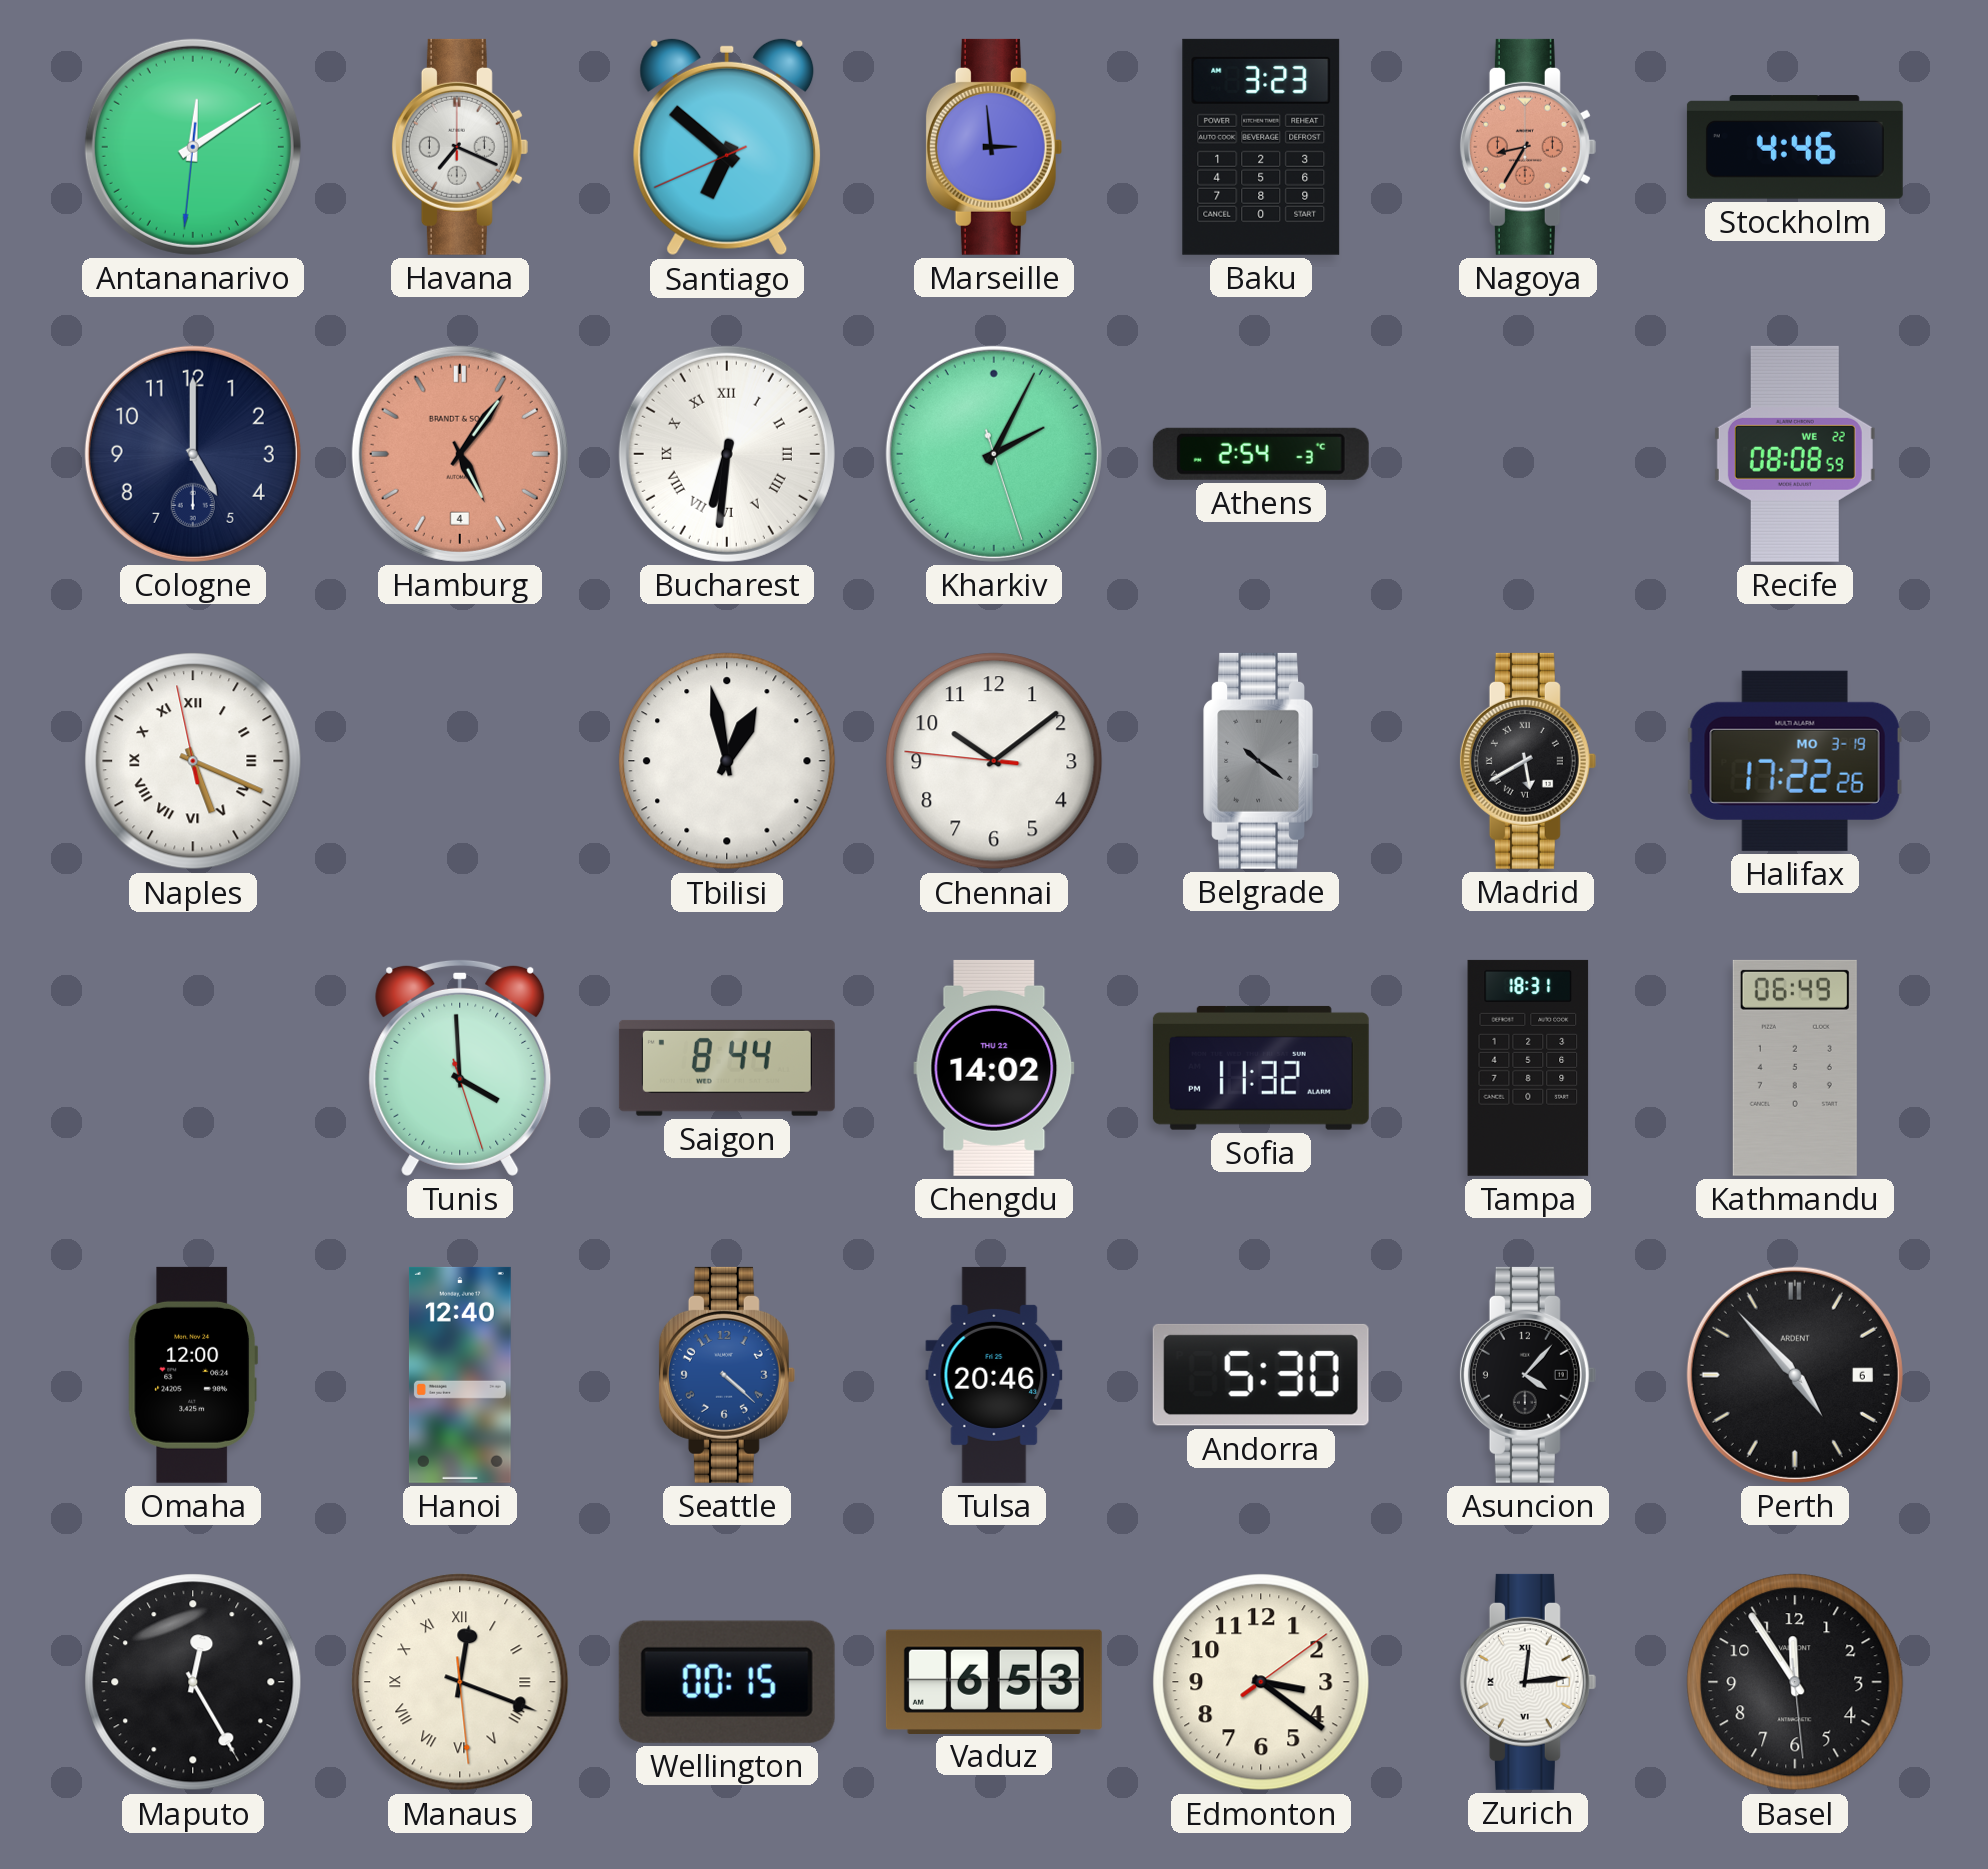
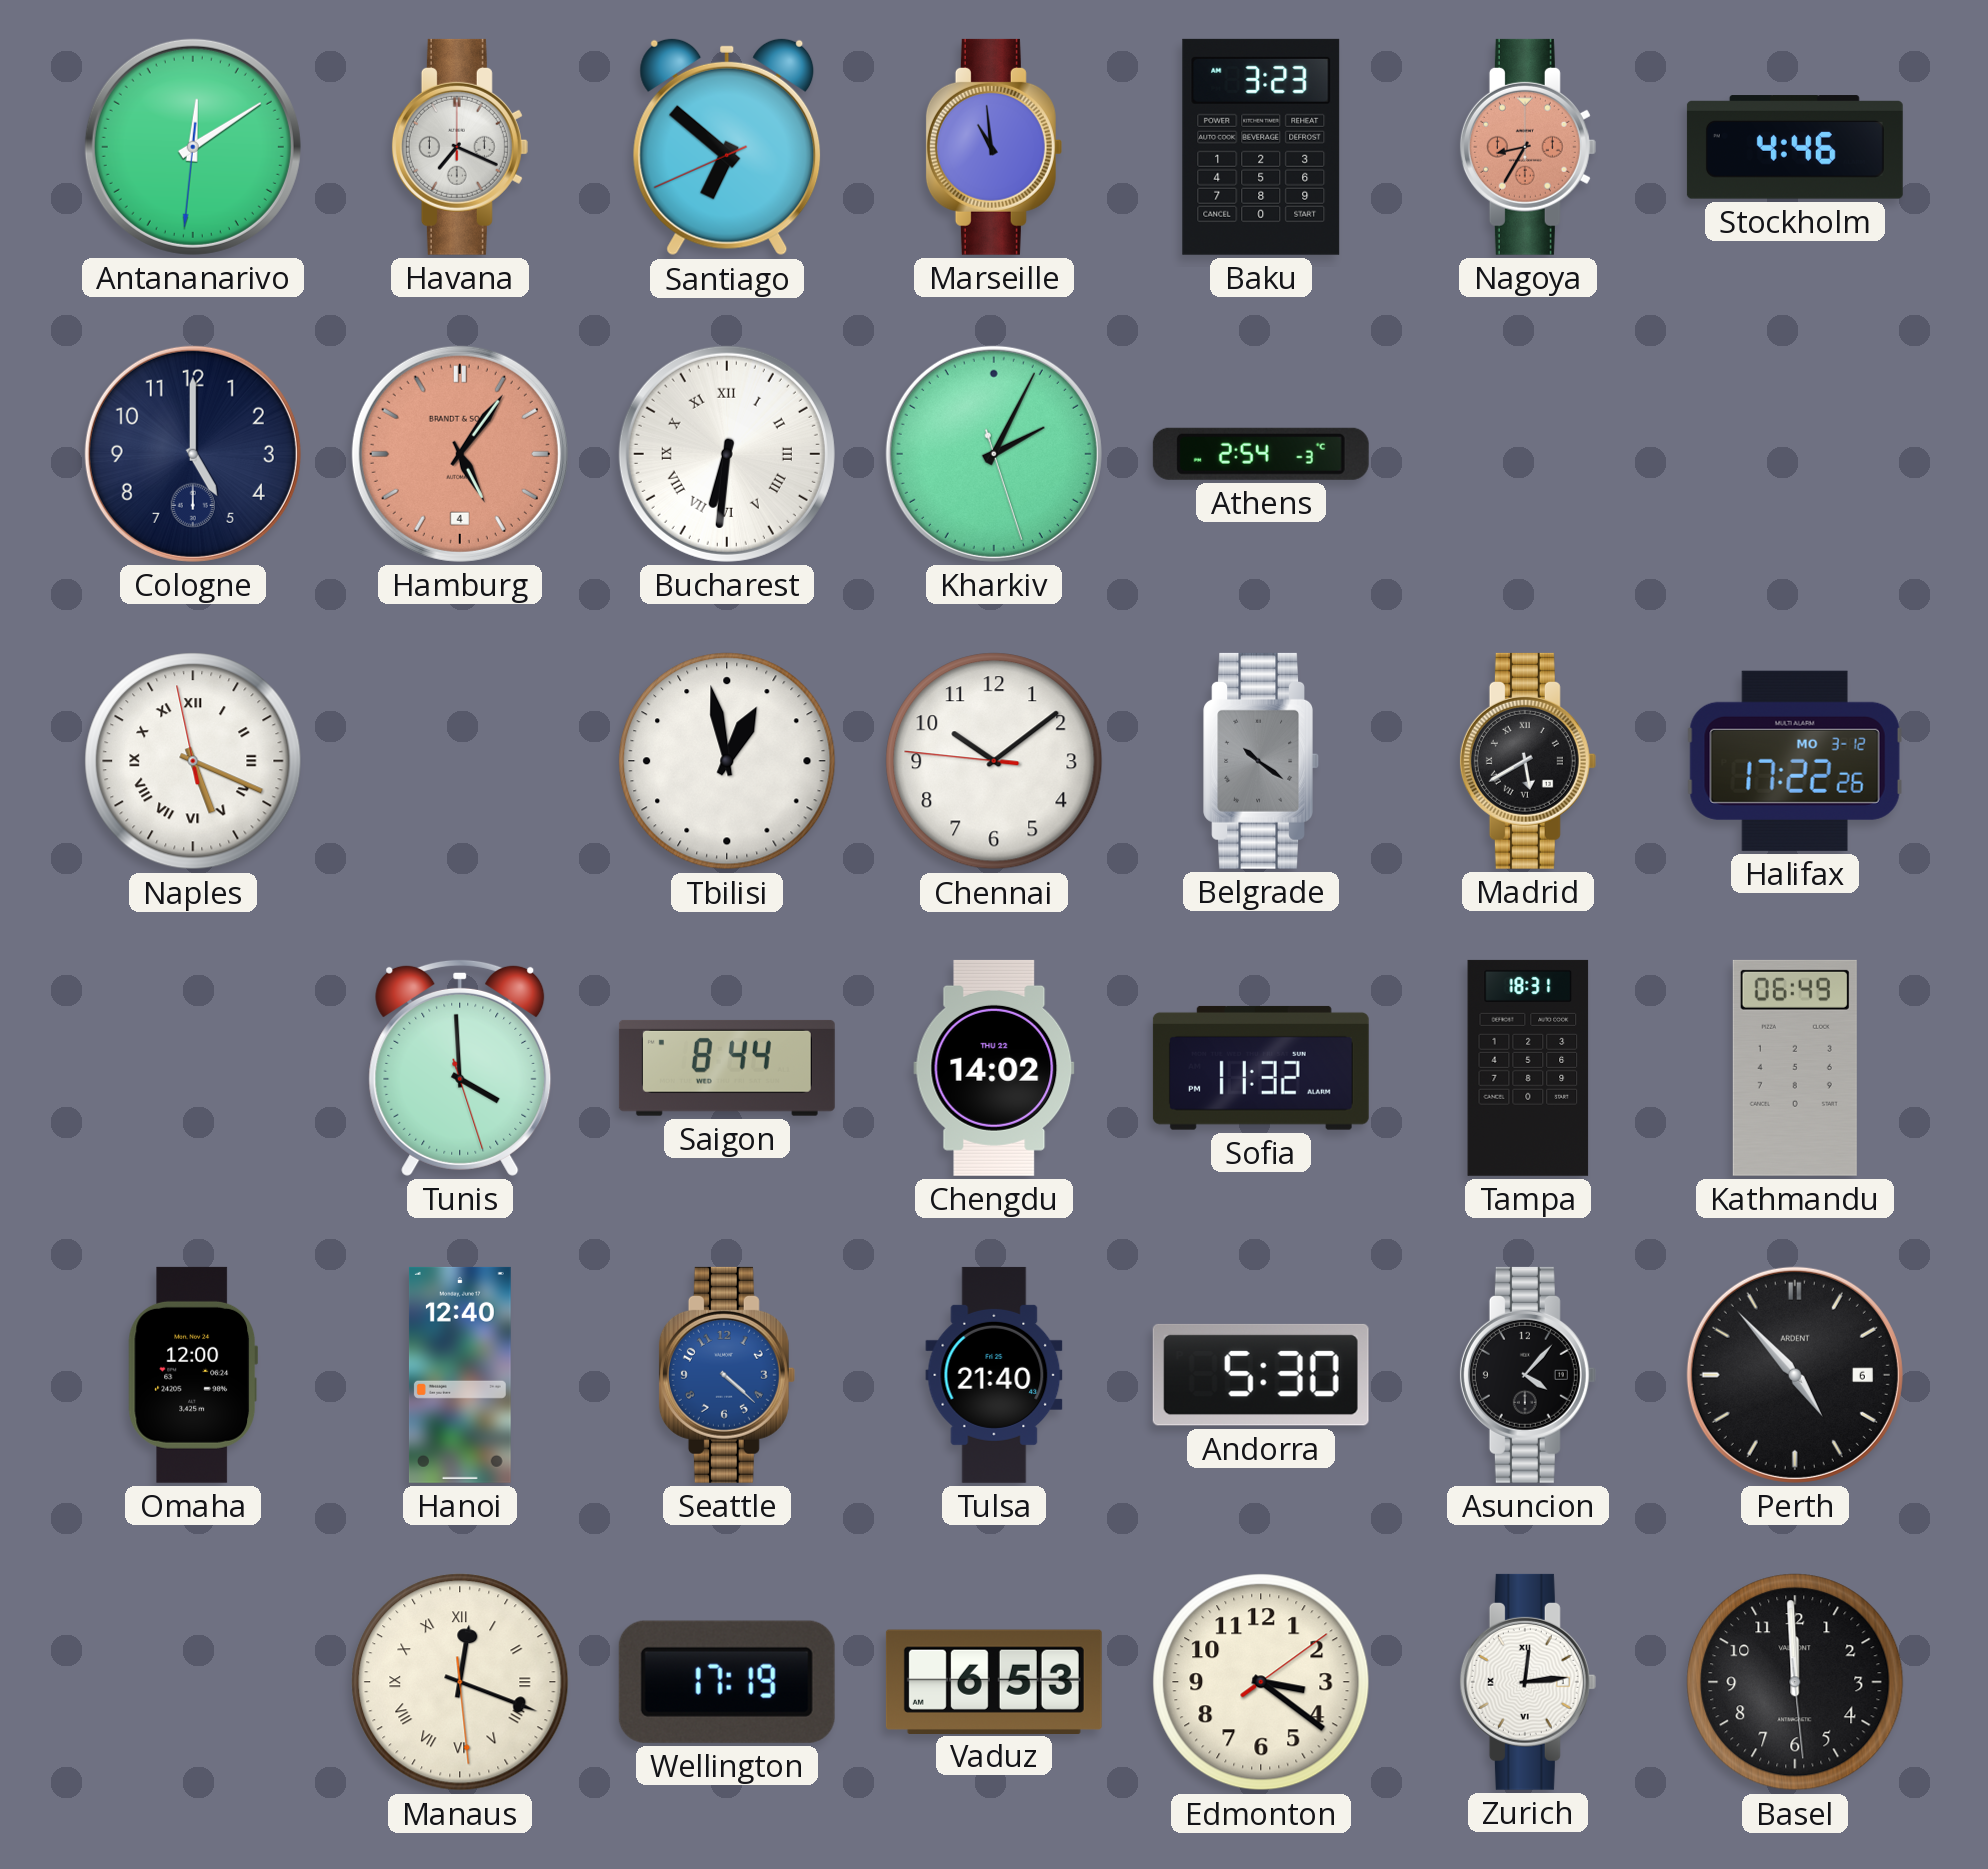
Marseille: 2:59 -> 10:59 (994, 147)
Recife: 08:08 -> none (1795, 454)
Halifax date: MO 3-19 -> MO 3-12 (1795, 761)
Tulsa: 20:46 -> 21:40 (994, 1375)
Maputo: 12:25 -> none (193, 1682)
Wellington: 00:15 -> 17:19 (727, 1682)
Basel: 11:54 -> 11:59 (1795, 1682)
